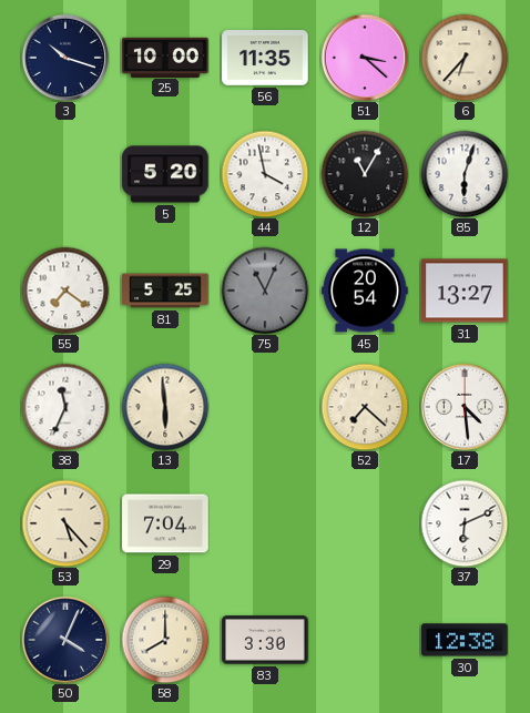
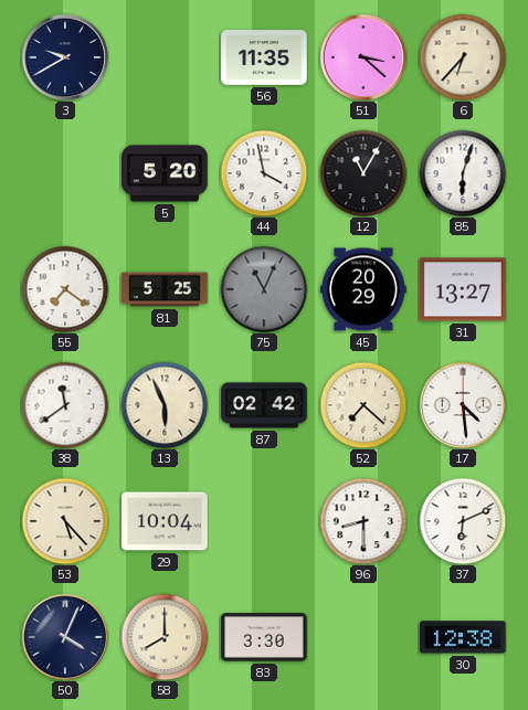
3: 10:18 -> 9:40 (65, 57)
25: 10:00 -> none (165, 57)
45: 20:54 -> 20:29 (363, 289)
38: 11:34 -> 11:39 (65, 405)
13: 5:59 -> 5:56 (165, 405)
87: none -> 02:42 (264, 405)
29: 7:04 -> 10:04 (165, 521)
96: none -> 8:30 (363, 521)
